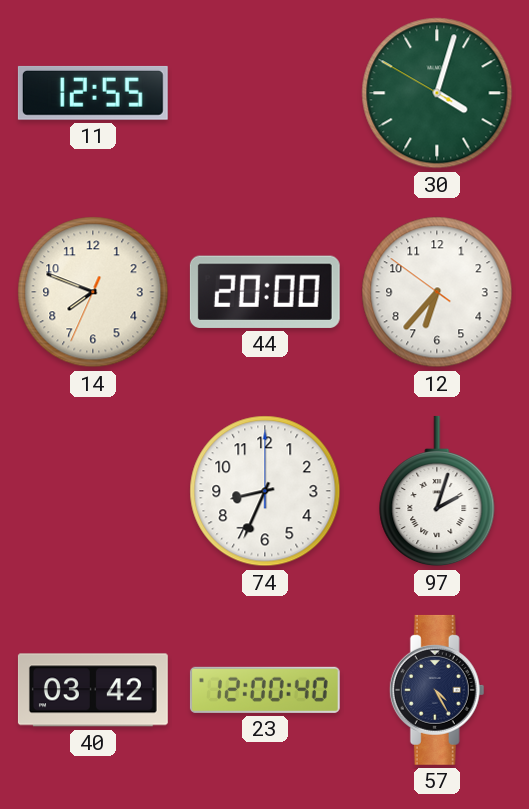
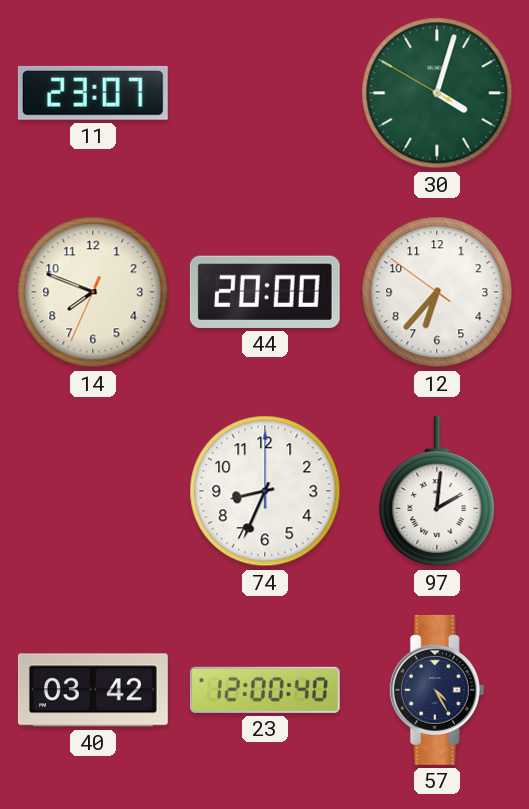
11: 12:55 -> 23:07 (93, 93)
97: 2:03 -> 2:01 (437, 491)
